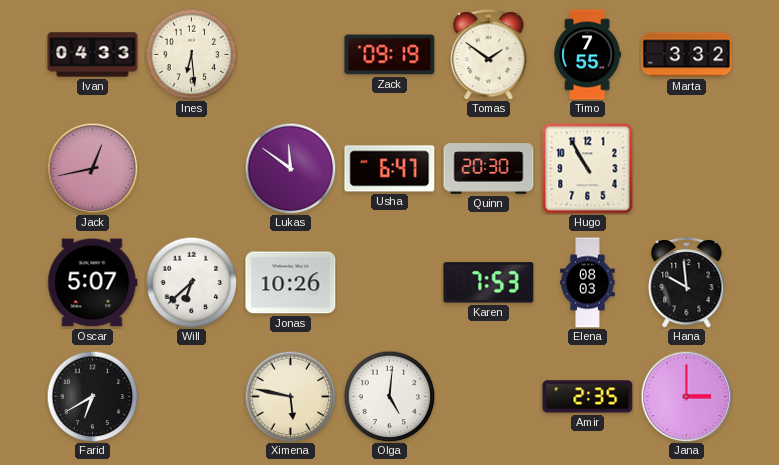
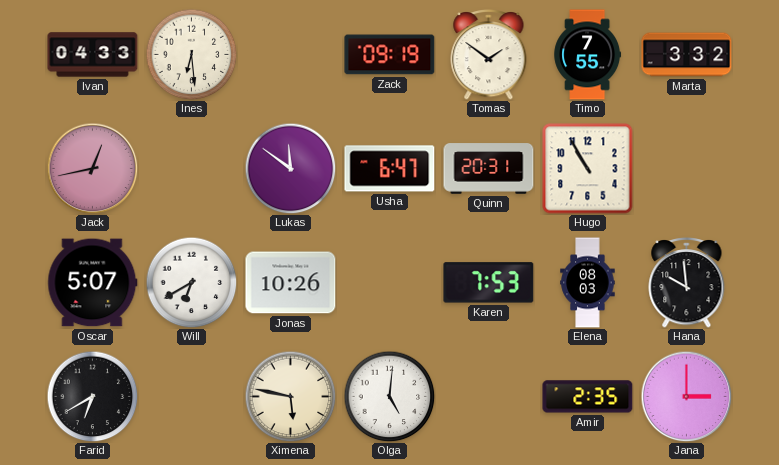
Quinn: 20:30 -> 20:31 (489, 169)
Will: 6:38 -> 6:40 (191, 282)
